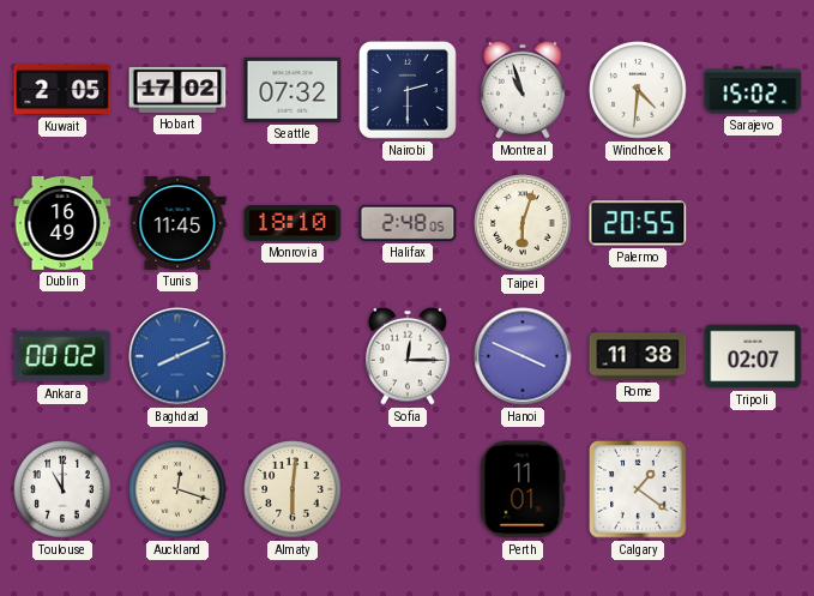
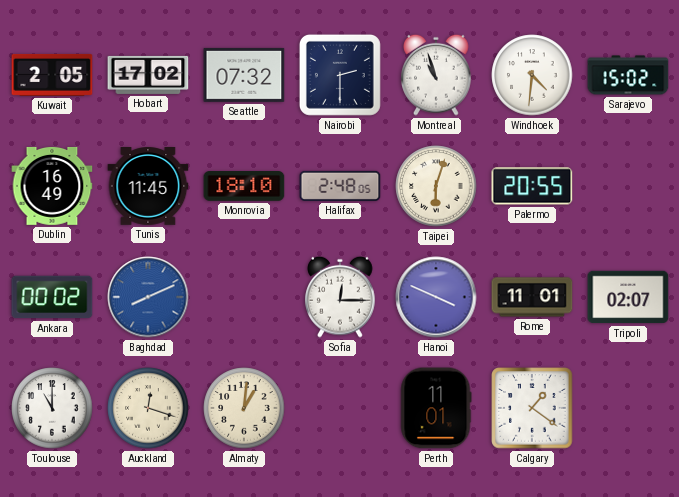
Rome: 11:38 -> 11:01 (532, 297)
Almaty: 6:01 -> 1:01 (244, 408)
